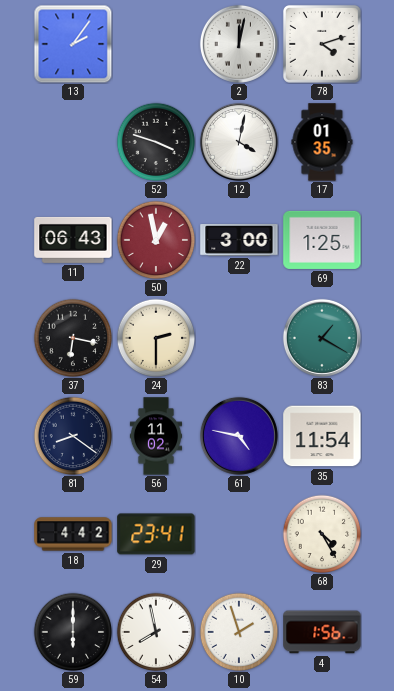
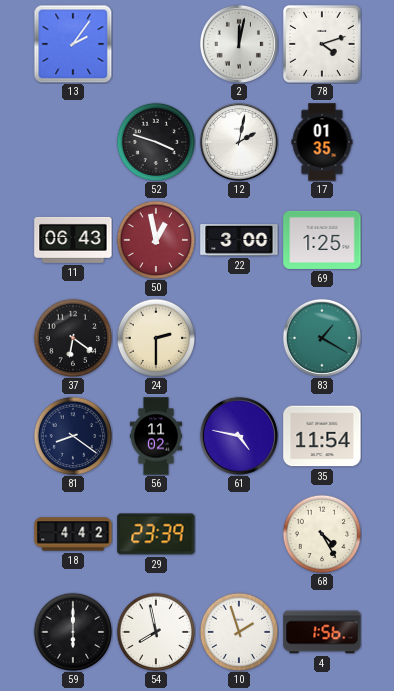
12: 4:02 -> 2:02 (239, 142)
37: 6:17 -> 6:21 (73, 338)
29: 23:41 -> 23:39 (156, 534)
